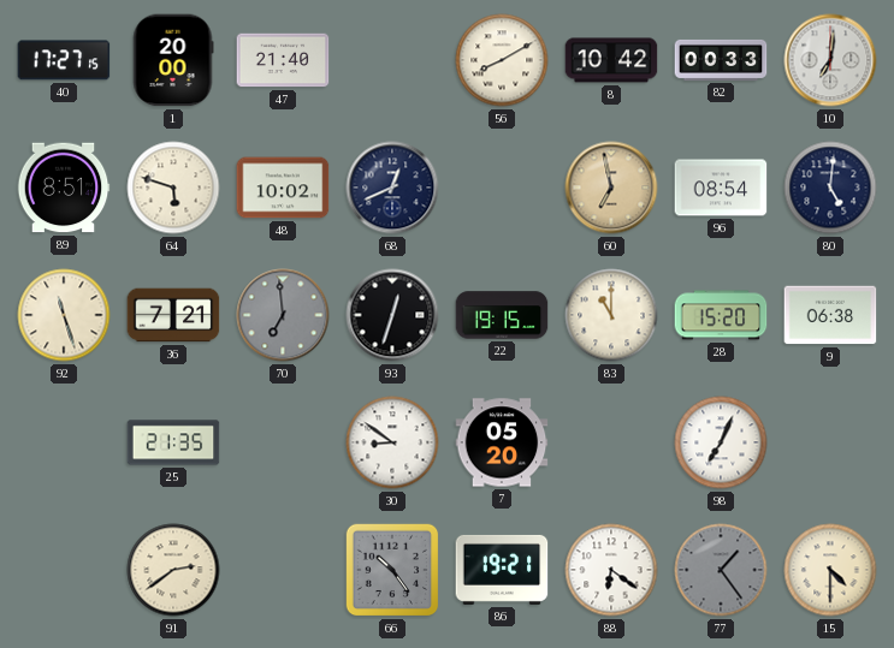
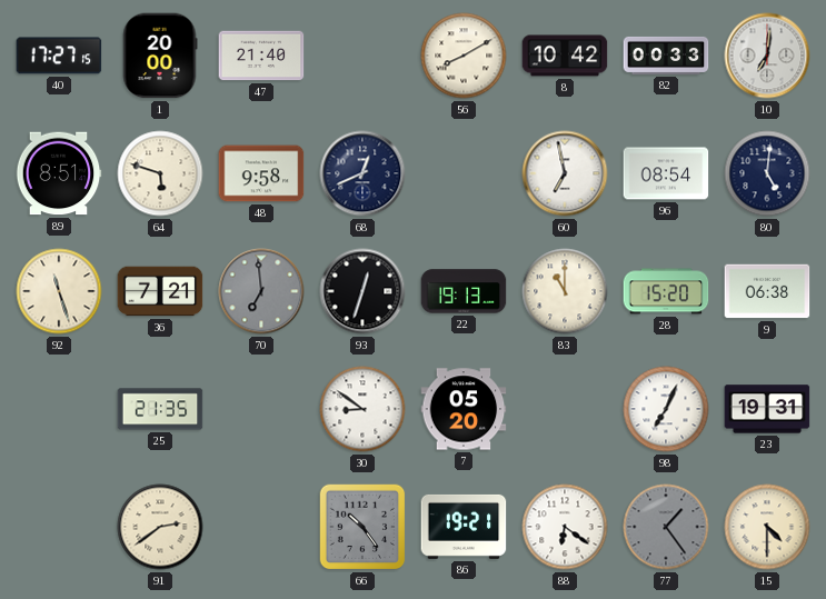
48: 10:02 -> 9:58 (261, 173)
60 dial: champagne -> white (565, 173)
22: 19:15 -> 19:13 (464, 291)
23: none -> 19:31 (767, 409)
